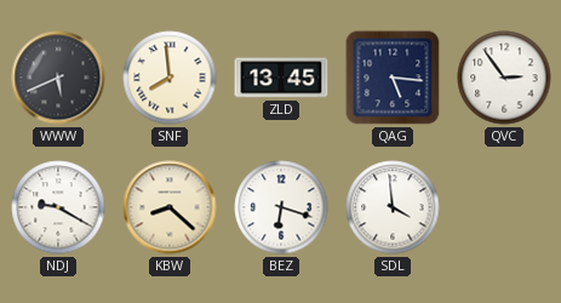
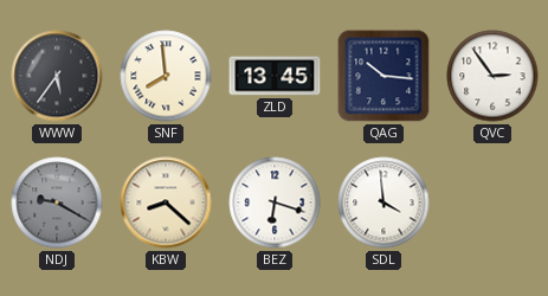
WWW: 5:41 -> 5:36 (57, 76)
QAG: 5:16 -> 10:16 (383, 76)
NDJ dial: white -> grey (57, 202)
